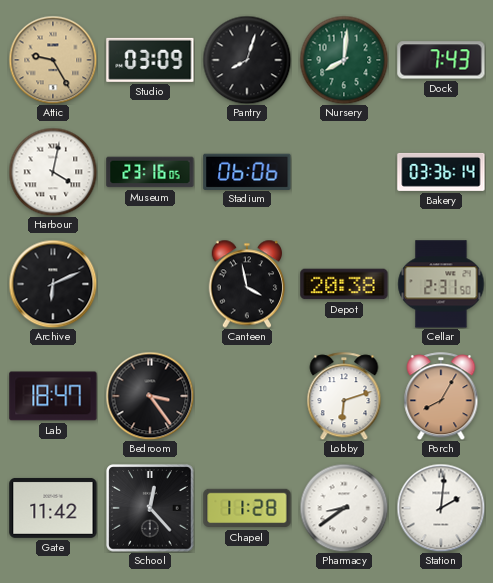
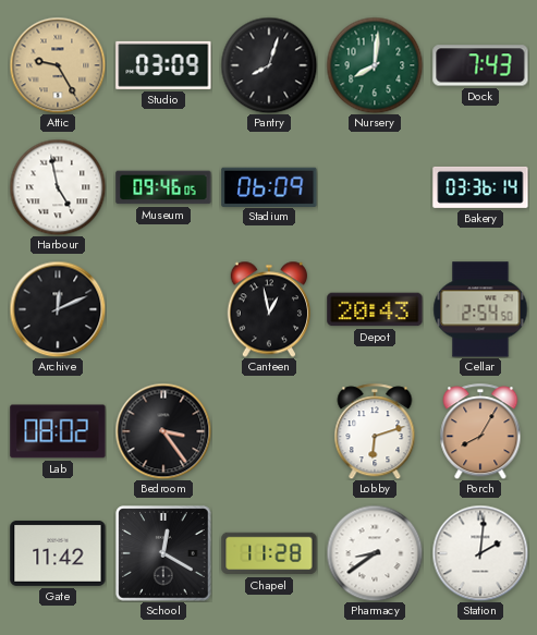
Harbour: 4:02 -> 4:58 (58, 187)
Museum: 23:16 -> 09:46 (163, 187)
Stadium: 06:06 -> 06:09 (269, 186)
Archive: 6:11 -> 12:11 (58, 309)
Canteen: 3:58 -> 12:58 (269, 309)
Depot: 20:38 -> 20:43 (375, 309)
Cellar: 2:31 -> 2:54 (480, 309)
Lab: 18:47 -> 08:02 (58, 431)
School: 12:23 -> 12:20 (163, 553)
